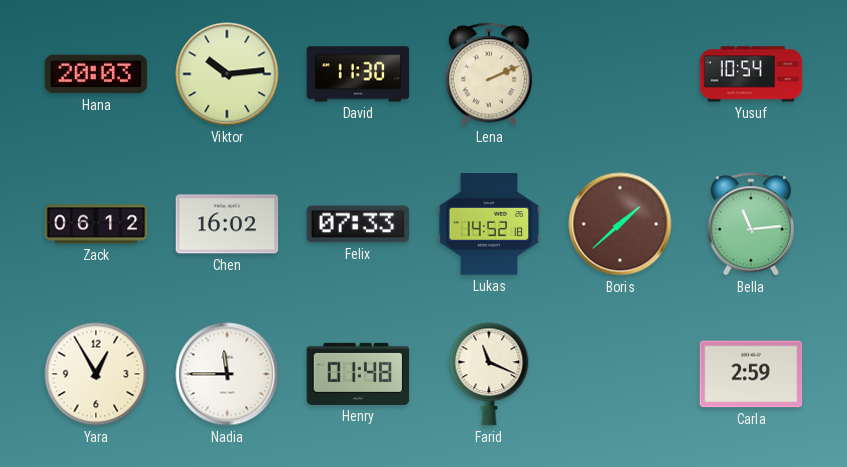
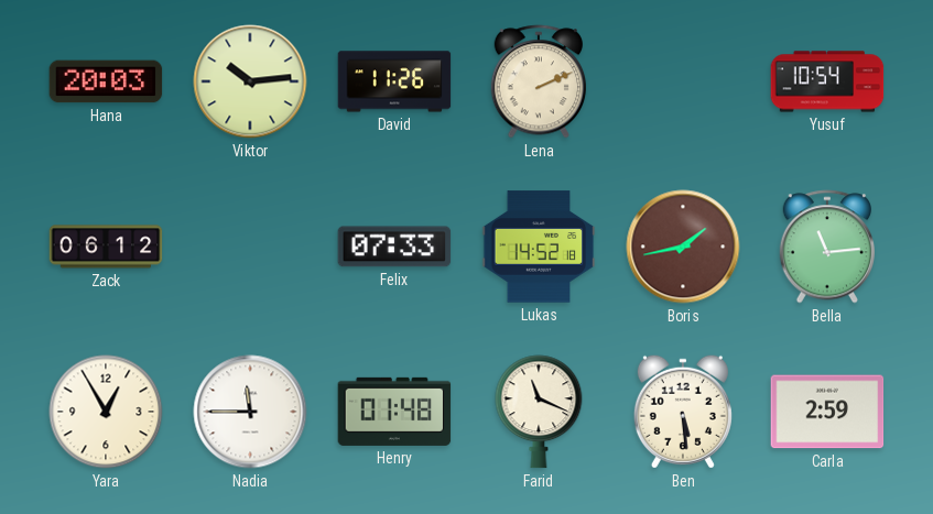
David: 11:30 -> 11:26 (394, 81)
Chen: 16:02 -> none (227, 224)
Boris: 1:38 -> 1:43 (683, 247)
Ben: none -> 5:29 (683, 412)
